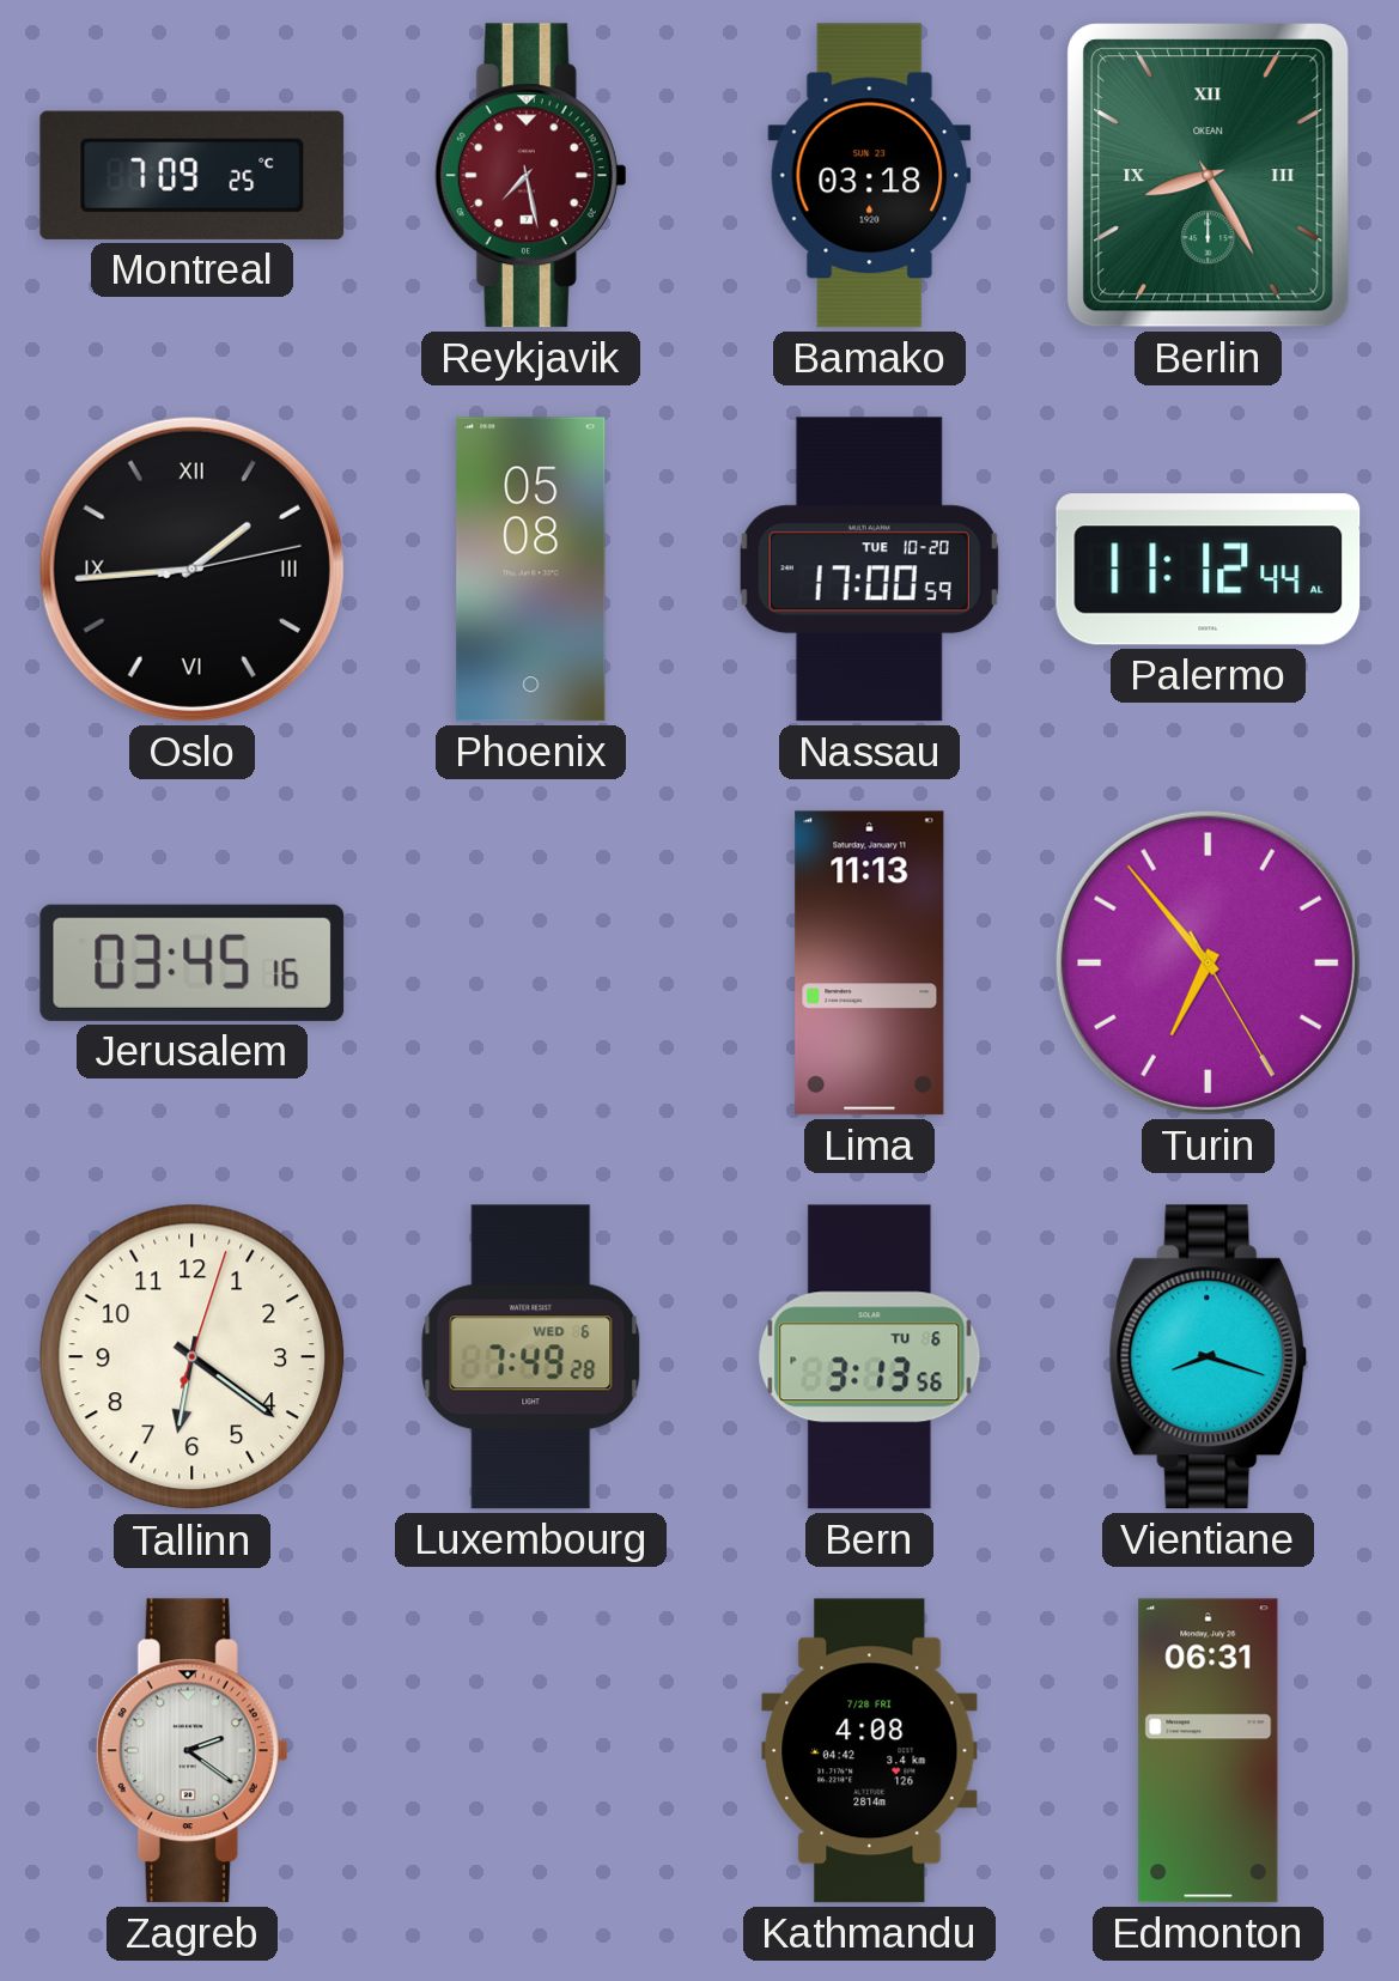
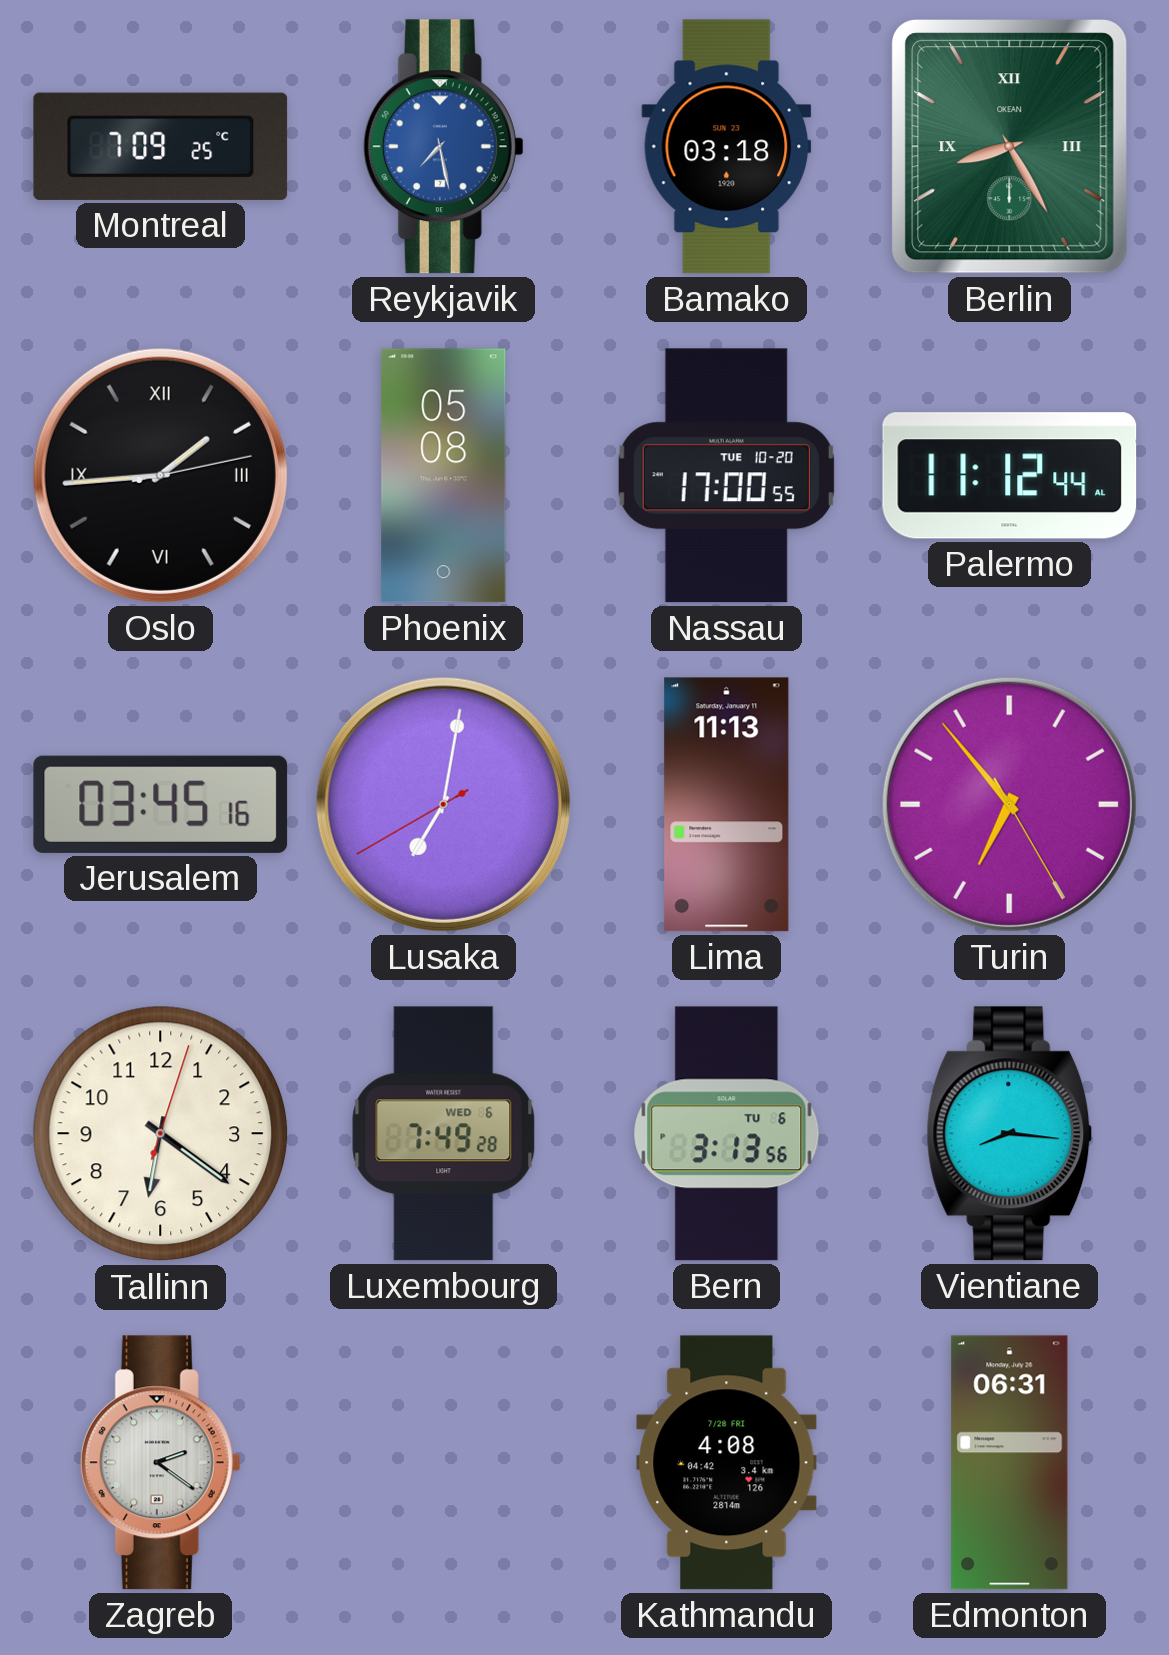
Reykjavik dial: burgundy -> blue (443, 147)
Nassau: 17:00:59 -> 17:00:55 (726, 476)
Lusaka: none -> 7:01 (443, 804)
Vientiane: 8:18 -> 8:16 (1010, 1134)
